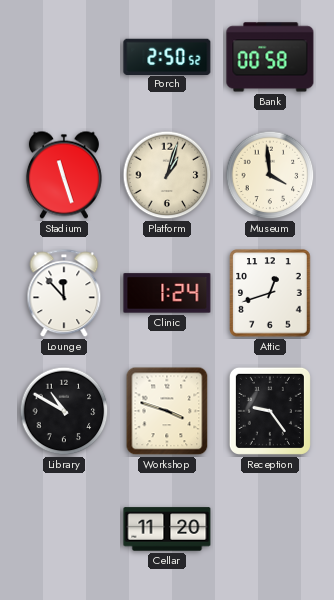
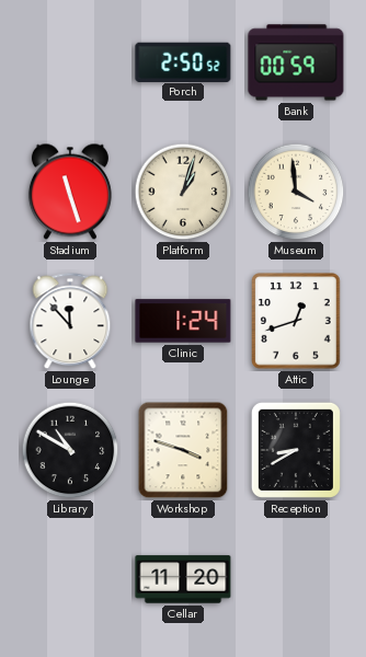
Bank: 00:58 -> 00:59 (296, 62)
Reception: 9:24 -> 8:40 (296, 450)
